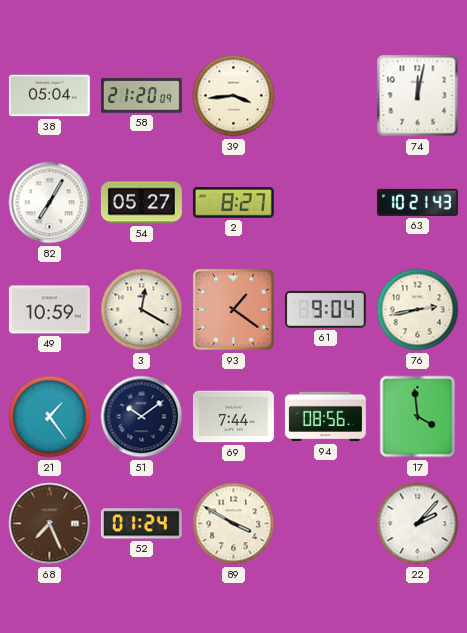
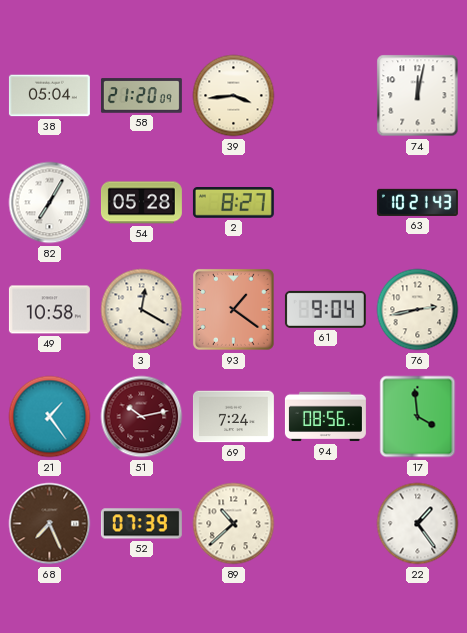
54: 05:27 -> 05:28 (141, 203)
49: 10:59 -> 10:58 (49, 310)
51: 10:09 -> 10:13 (142, 417)
51 dial: navy -> burgundy (142, 417)
69: 7:44 -> 7:24 (233, 417)
52: 01:24 -> 07:39 (141, 524)
89: 3:50 -> 10:38 (234, 524)
22: 2:07 -> 1:24 (418, 524)
